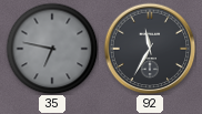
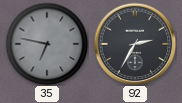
92: 11:35 -> 2:35 (135, 44)
